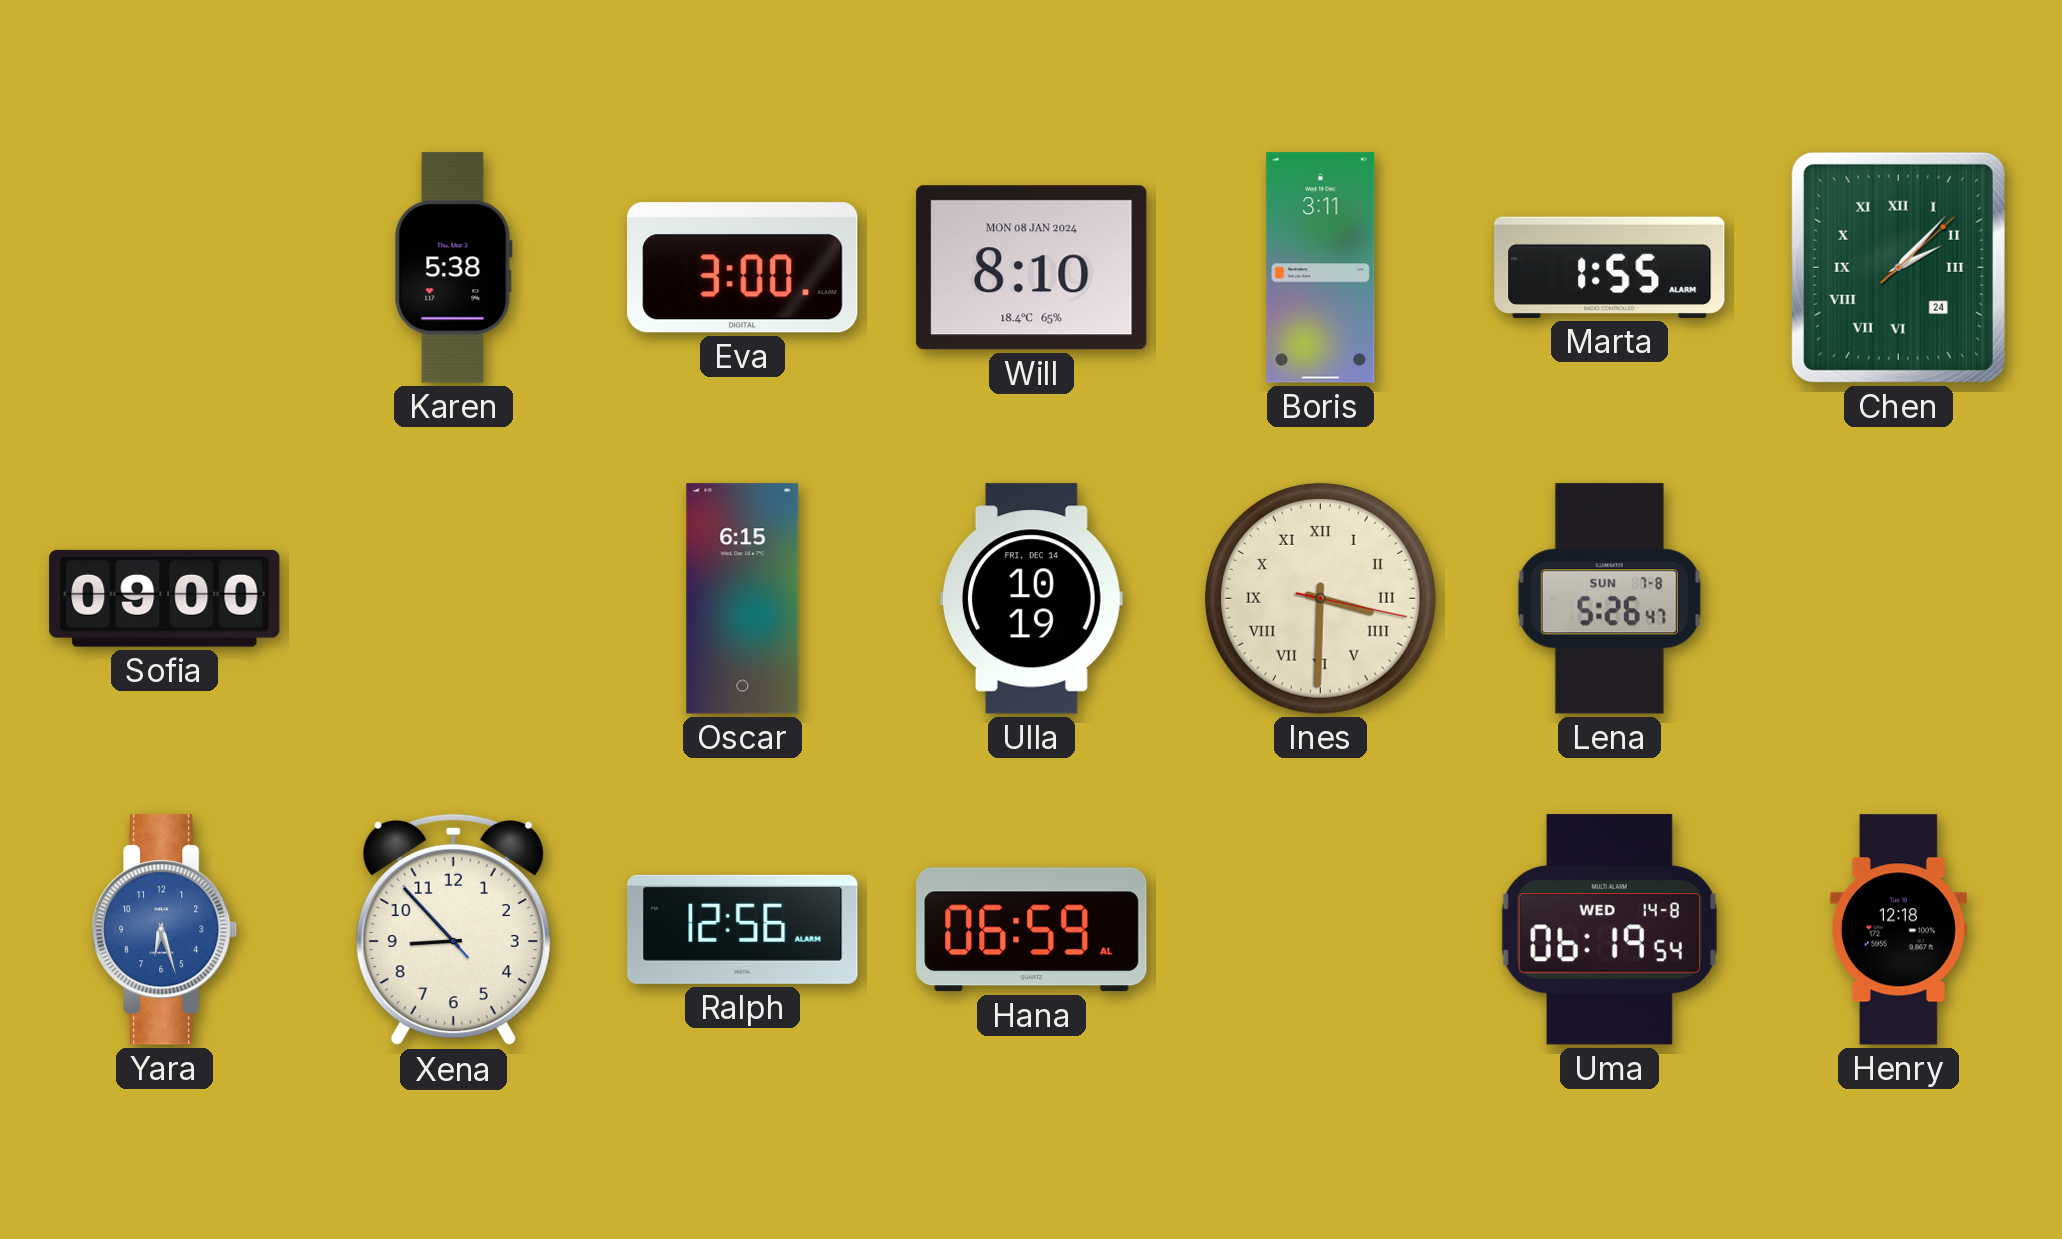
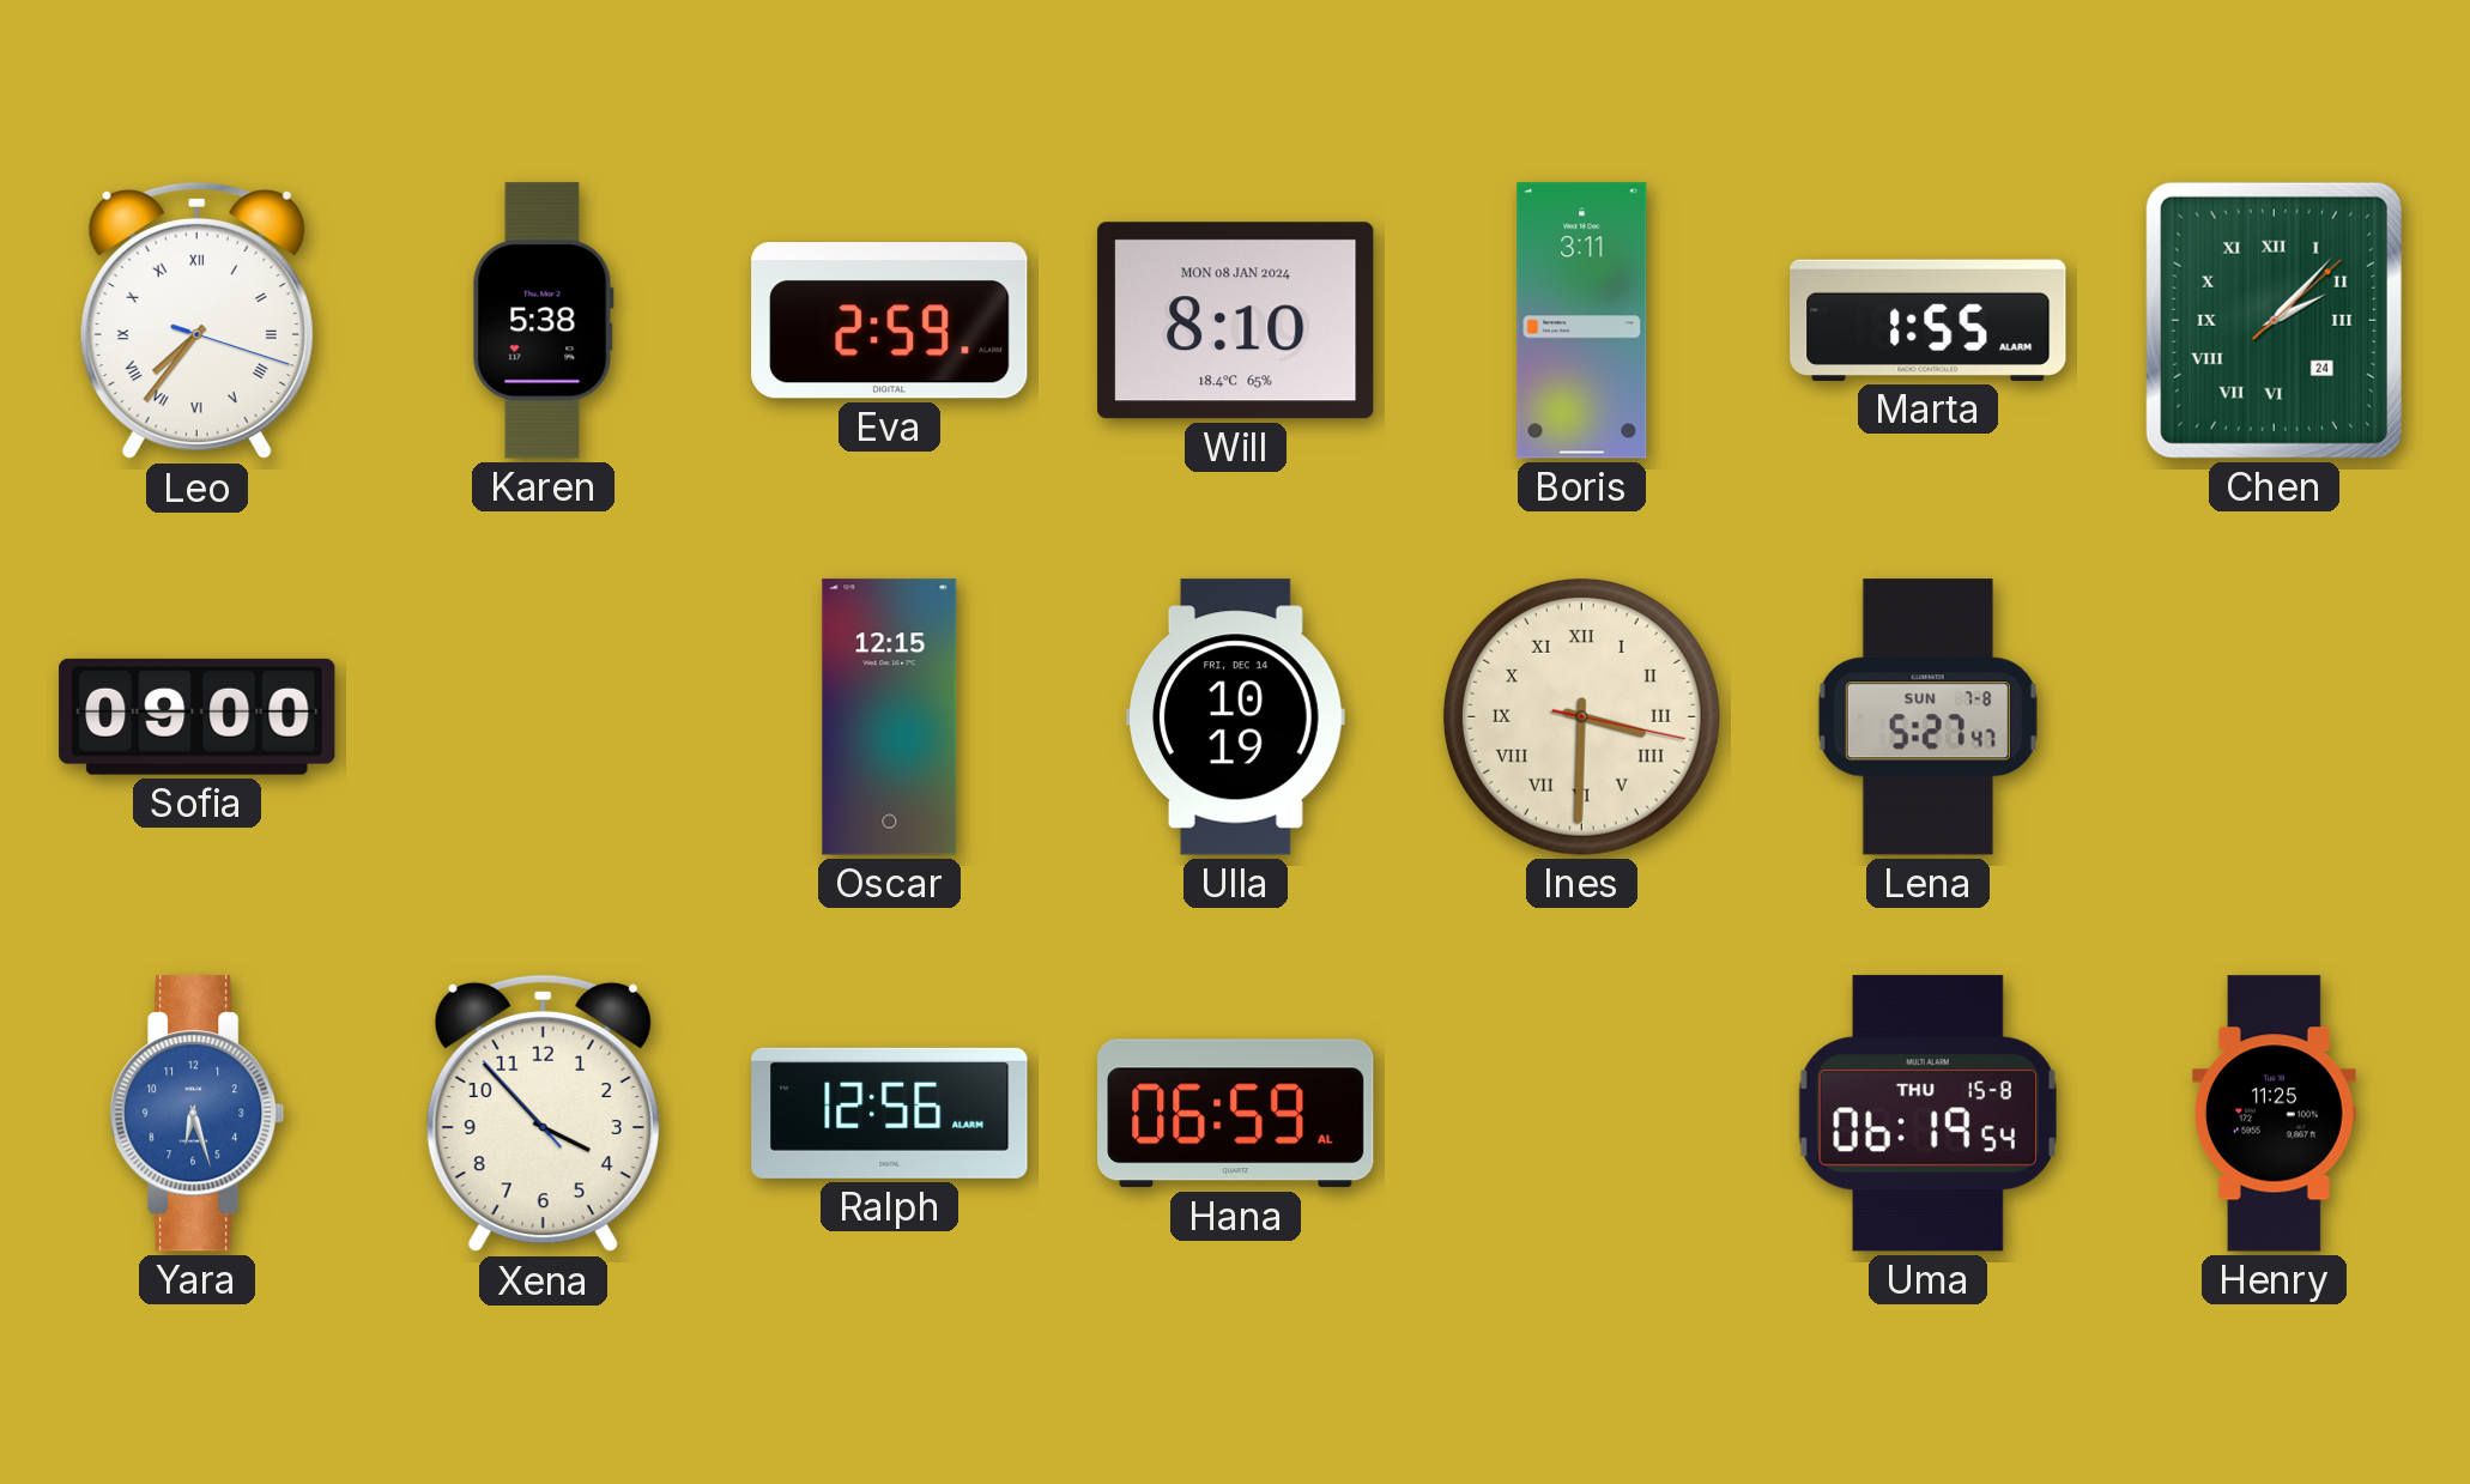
Leo: none -> 7:36 (196, 321)
Eva: 3:00 -> 2:59 (890, 321)
Oscar: 6:15 -> 12:15 (890, 717)
Lena: 5:26 -> 5:27 (1927, 717)
Xena: 8:52 -> 3:52 (543, 1114)
Uma date: WED 14-8 -> THU 15-8 (1927, 1114)
Henry: 12:18 -> 11:25 (2274, 1114)
